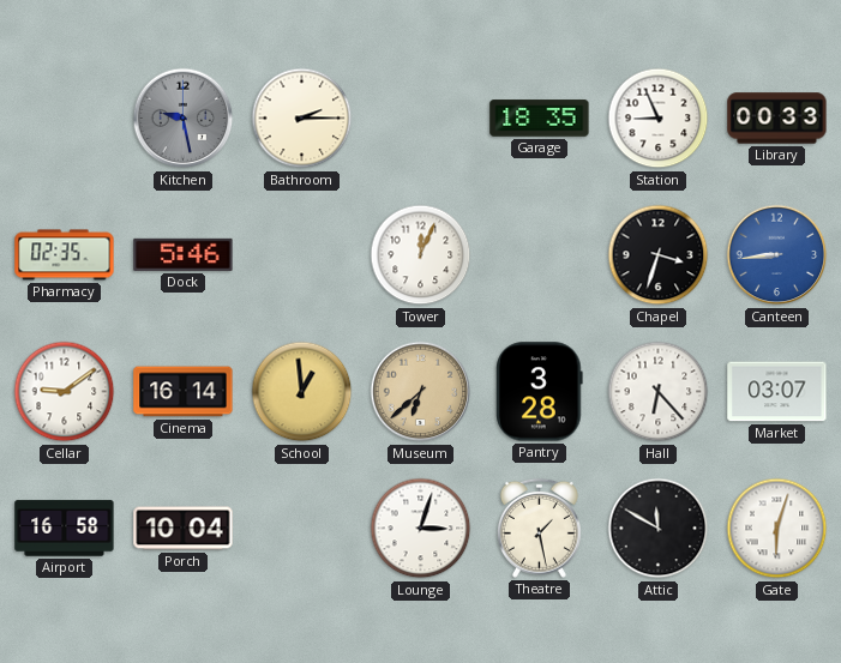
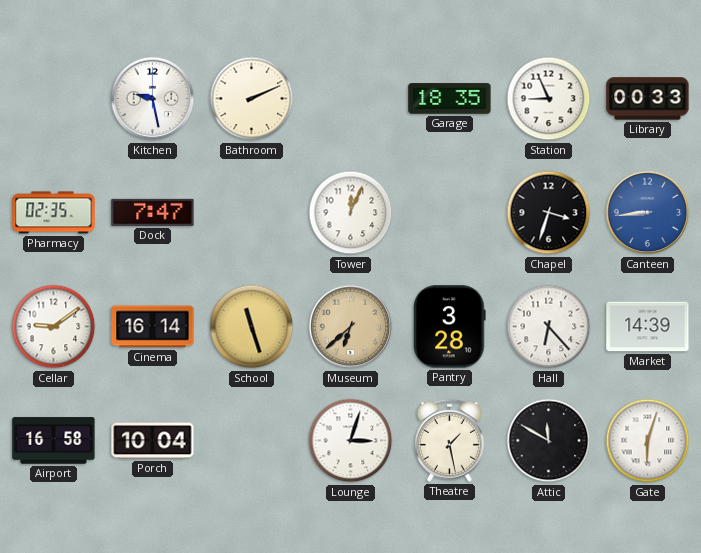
Kitchen dial: grey -> white (153, 99)
Bathroom: 2:15 -> 2:11 (252, 99)
Dock: 5:46 -> 7:47 (153, 212)
School: 12:59 -> 11:27 (252, 327)
Market: 03:07 -> 14:39 (648, 327)
